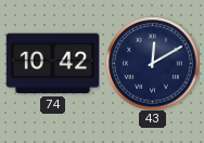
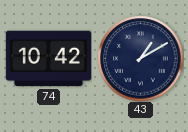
43: 12:10 -> 1:10 (140, 58)
